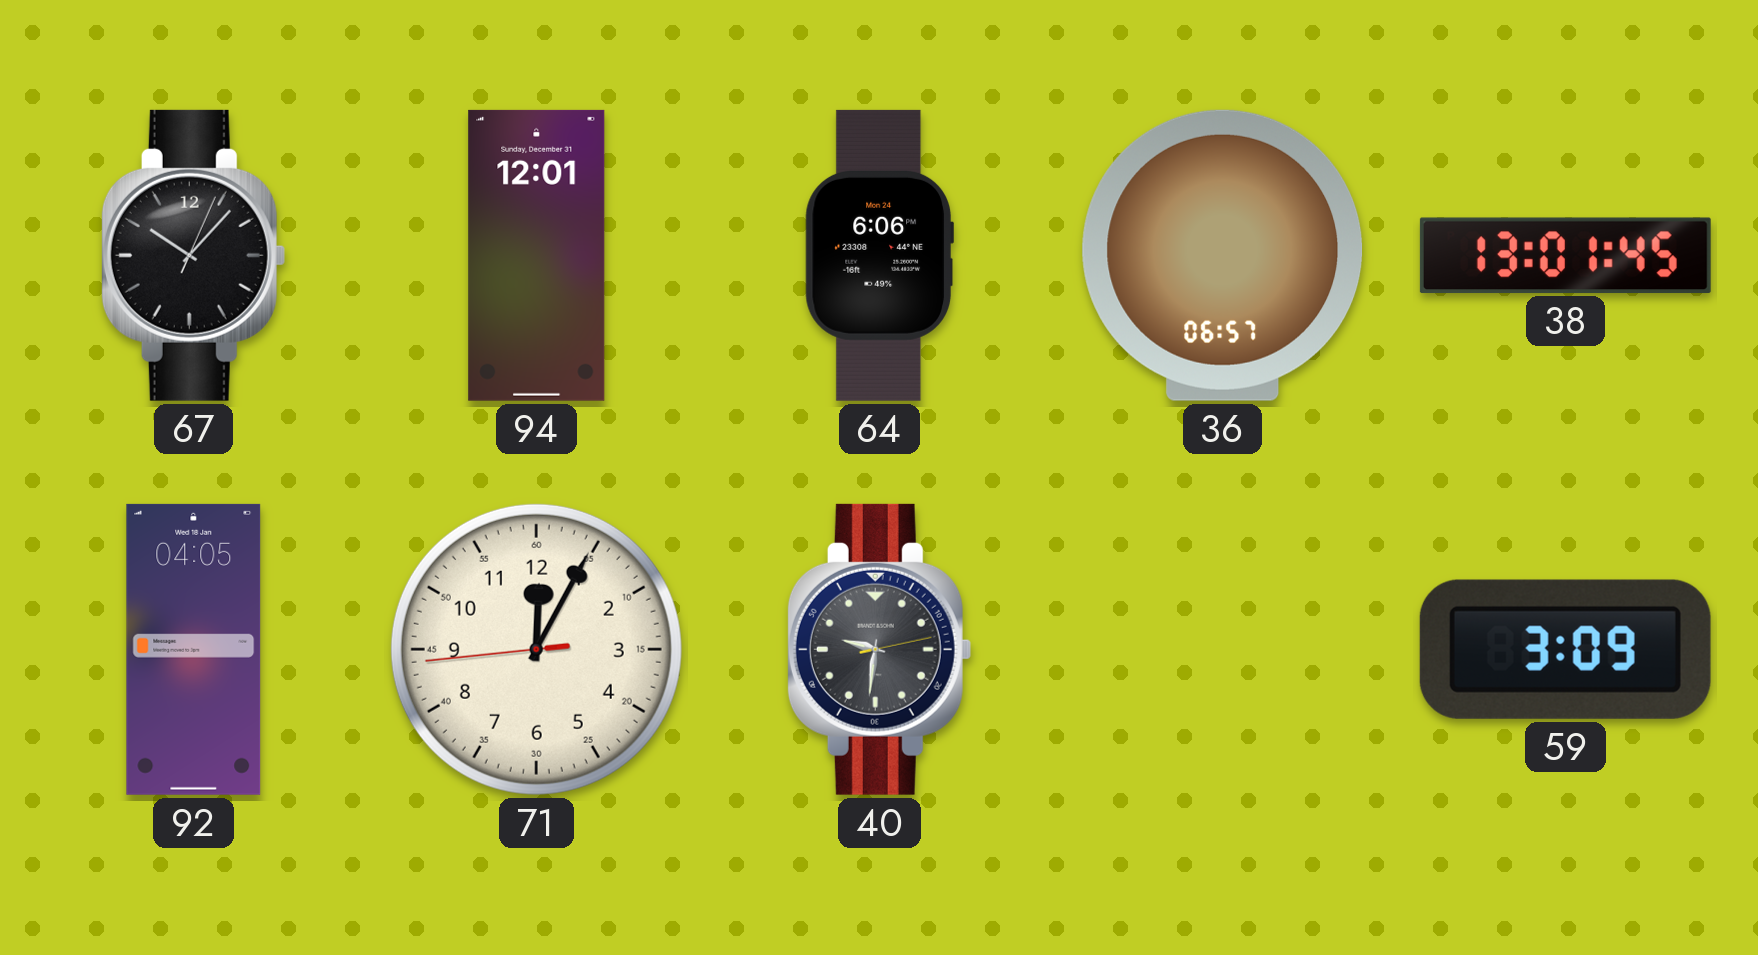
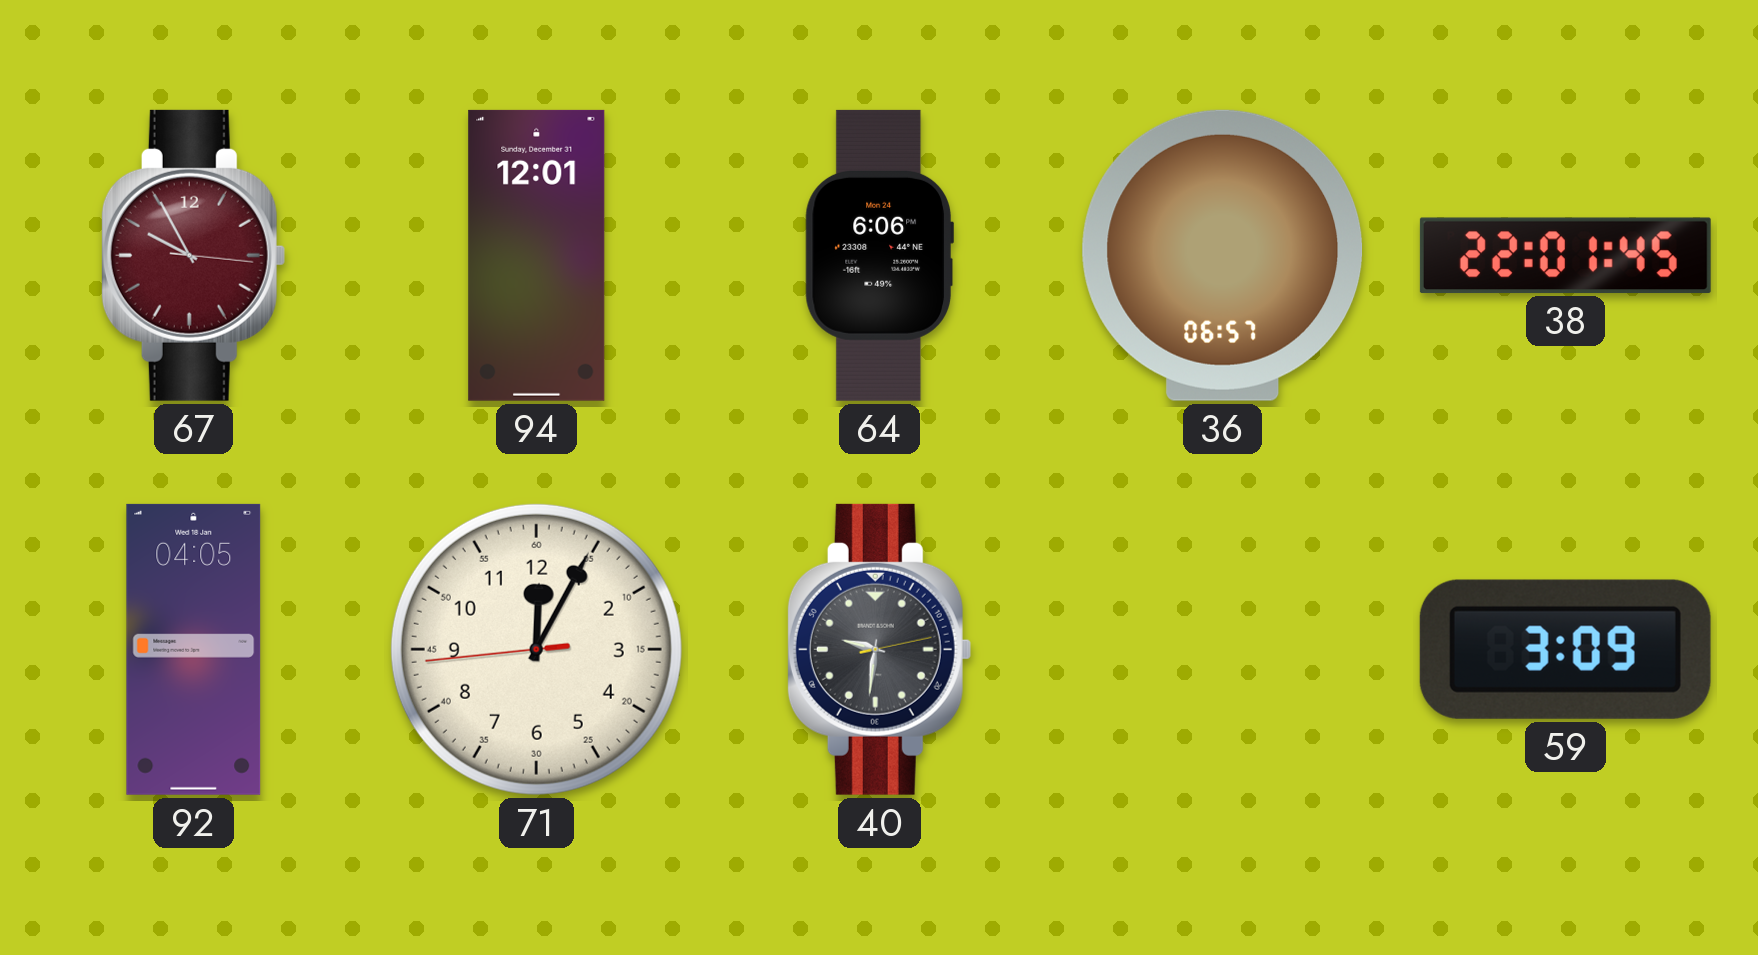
67: 10:07 -> 9:55 (193, 255)
67 dial: black -> burgundy (193, 255)
38: 13:01 -> 22:01 (1565, 255)
